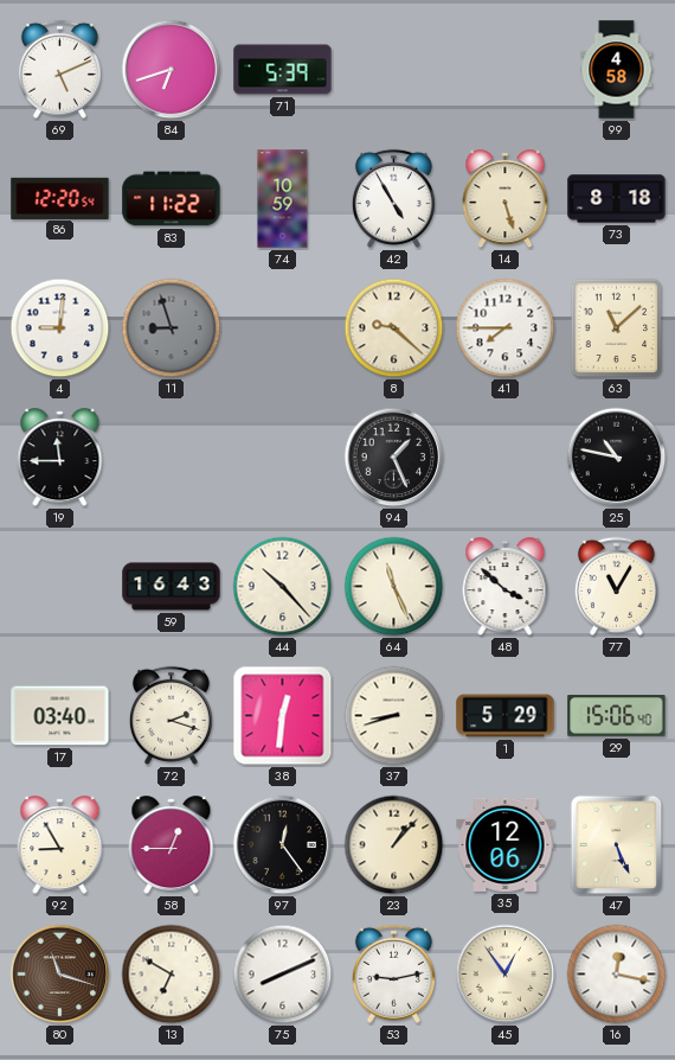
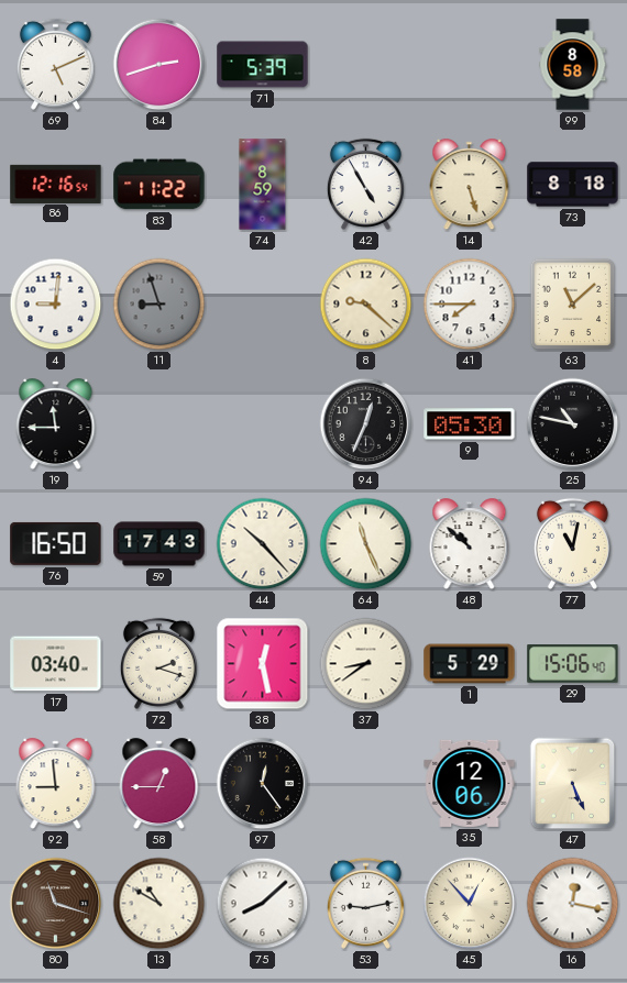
84: 6:42 -> 2:42 (159, 65)
99: 4:58 -> 8:58 (573, 65)
86: 12:20 -> 12:16 (56, 184)
74: 10:59 -> 8:59 (263, 185)
94: 1:26 -> 12:34 (366, 424)
9: none -> 05:30 (470, 424)
76: none -> 16:50 (56, 543)
59: 16:43 -> 17:43 (159, 544)
48: 3:52 -> 10:52 (470, 544)
77: 11:05 -> 11:02 (572, 543)
38: 12:31 -> 12:28 (263, 664)
37: 8:42 -> 8:39 (366, 664)
92: 8:55 -> 8:59 (56, 784)
23: 1:07 -> none (394, 845)
13: 6:50 -> 10:50 (159, 904)
75: 8:11 -> 8:08 (263, 904)
45: 12:54 -> 12:53 (470, 904)
